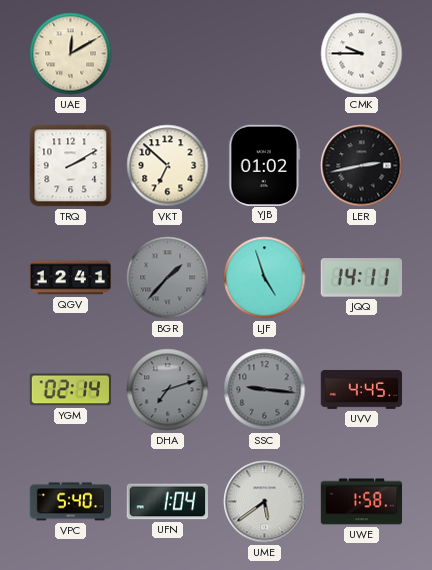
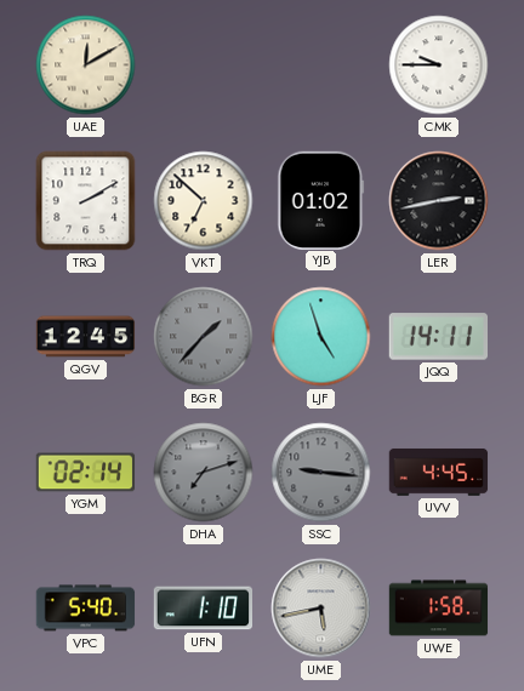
QGV: 12:41 -> 12:45 (86, 337)
UFN: 1:04 -> 1:10 (204, 609)
UME: 5:39 -> 5:43 (321, 609)
